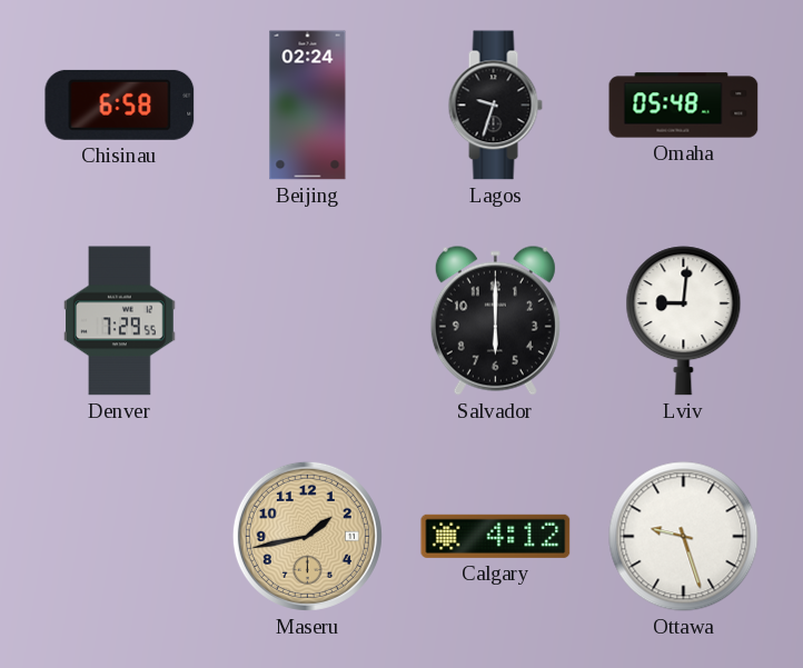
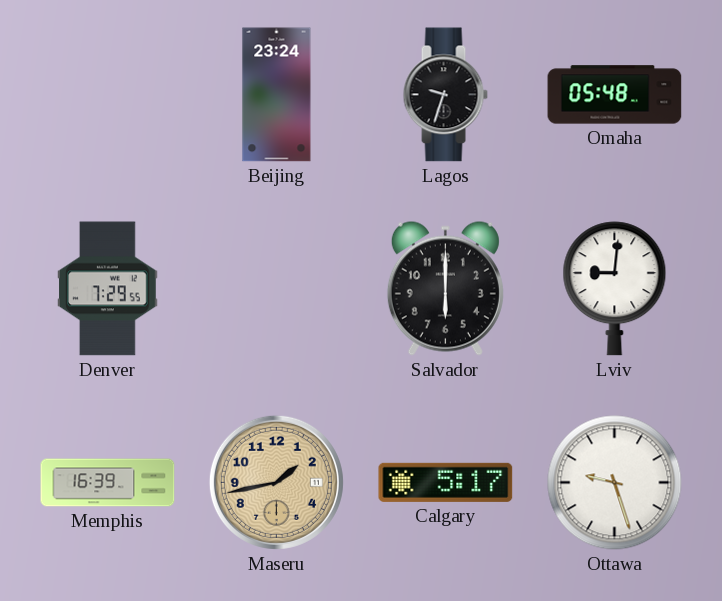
Chisinau: 6:58 -> none (120, 104)
Beijing: 02:24 -> 23:24 (277, 95)
Memphis: none -> 16:39 (108, 483)
Calgary: 4:12 -> 5:17 (446, 482)
